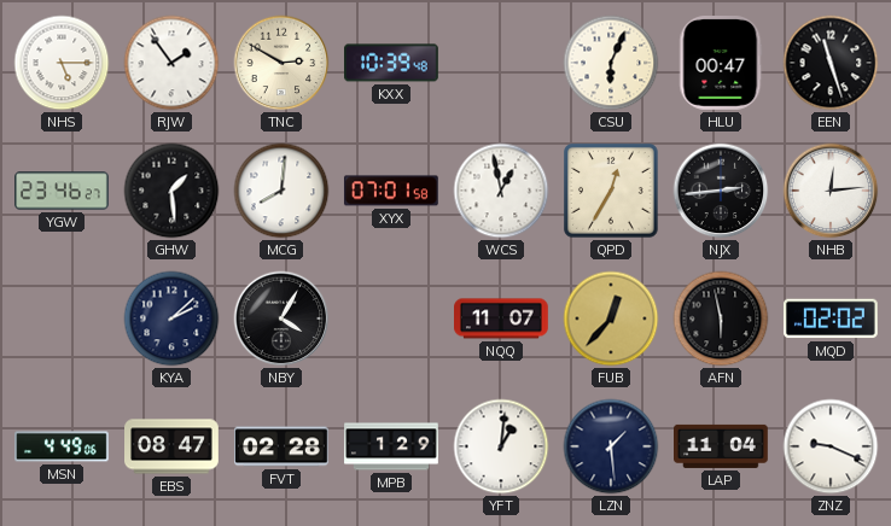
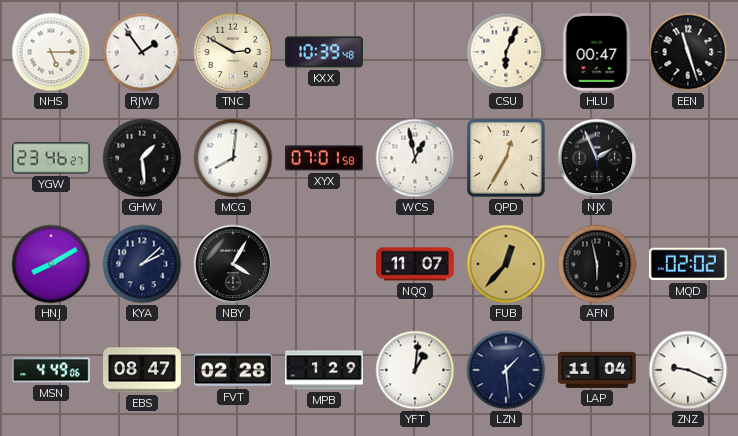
NJX: 2:44 -> 1:56 (597, 158)
NHB: 12:14 -> none (831, 191)
HNJ: none -> 8:10 (51, 264)
